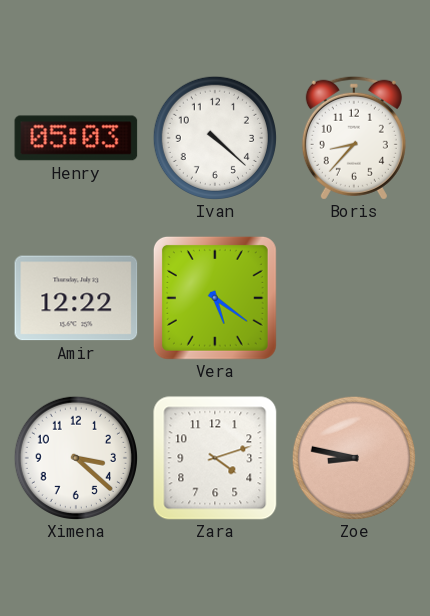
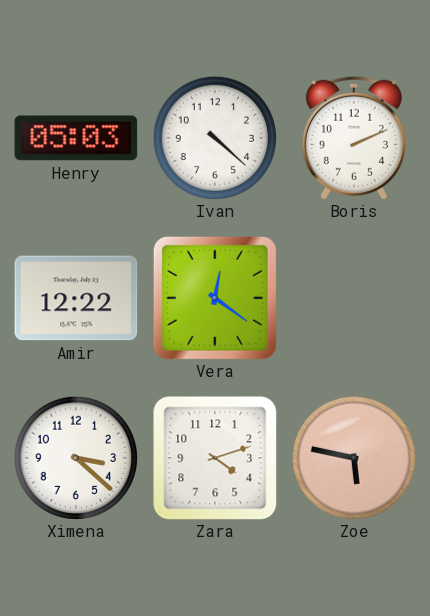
Boris: 8:37 -> 2:11 (354, 138)
Vera: 5:21 -> 12:21 (215, 298)
Zoe: 8:47 -> 5:47 (354, 458)
